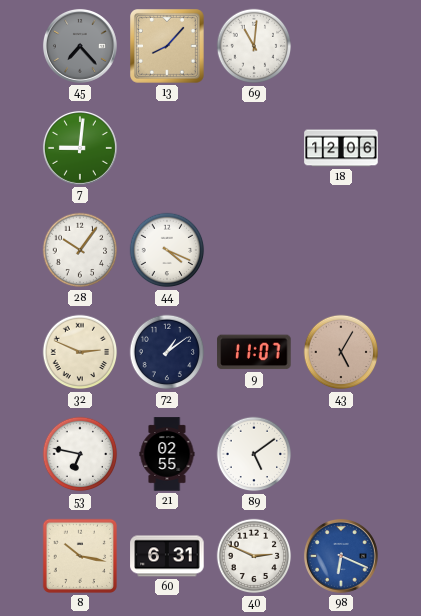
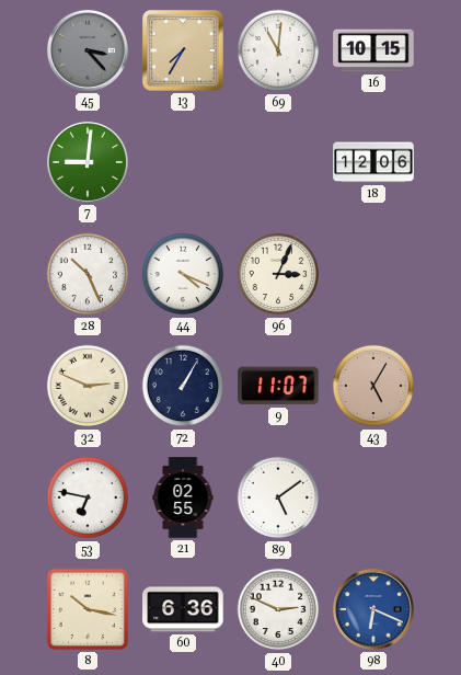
45: 7:23 -> 3:23 (88, 50)
13: 8:07 -> 7:35 (184, 52)
16: none -> 10:15 (373, 50)
28: 10:06 -> 10:26 (88, 274)
96: none -> 3:04 (278, 274)
72: 1:09 -> 1:05 (183, 386)
60: 6:31 -> 6:36 (183, 609)
